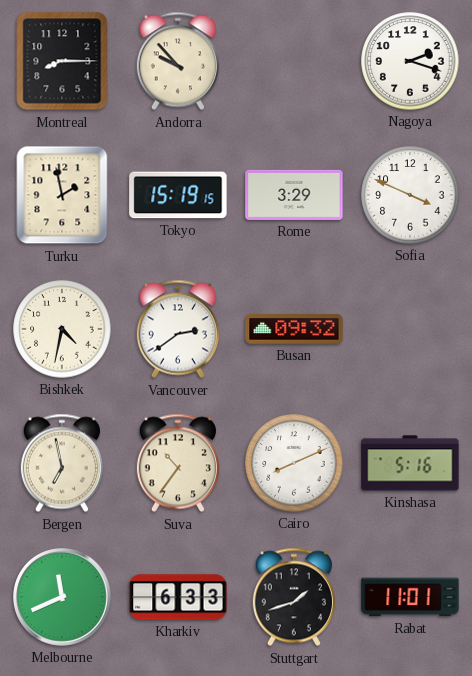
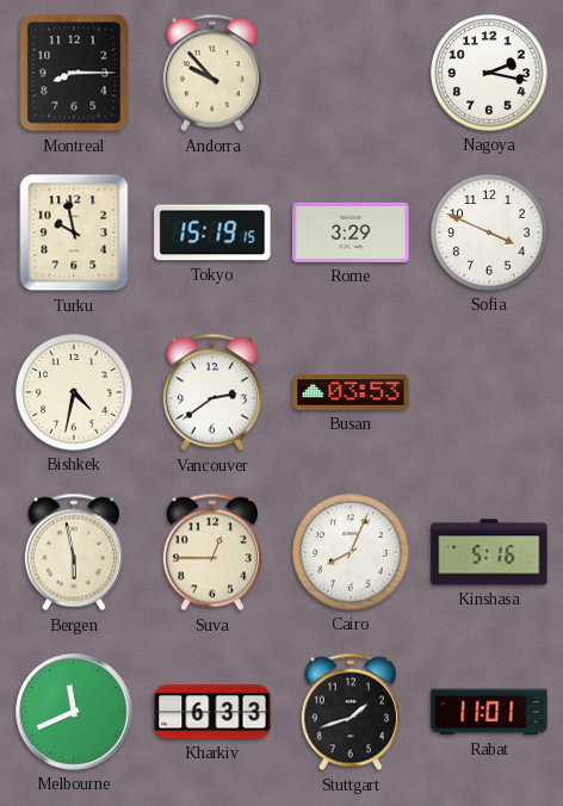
Nagoya: 2:18 -> 2:17 (489, 73)
Turku: 1:58 -> 9:58 (74, 232)
Busan: 09:32 -> 03:53 (351, 392)
Bergen: 6:58 -> 5:58 (74, 552)
Suva: 10:36 -> 12:45 (212, 552)
Cairo: 8:11 -> 8:04 (351, 552)
